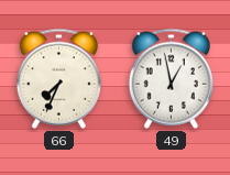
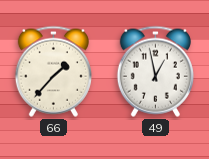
66: 7:34 -> 1:37 (53, 71)
